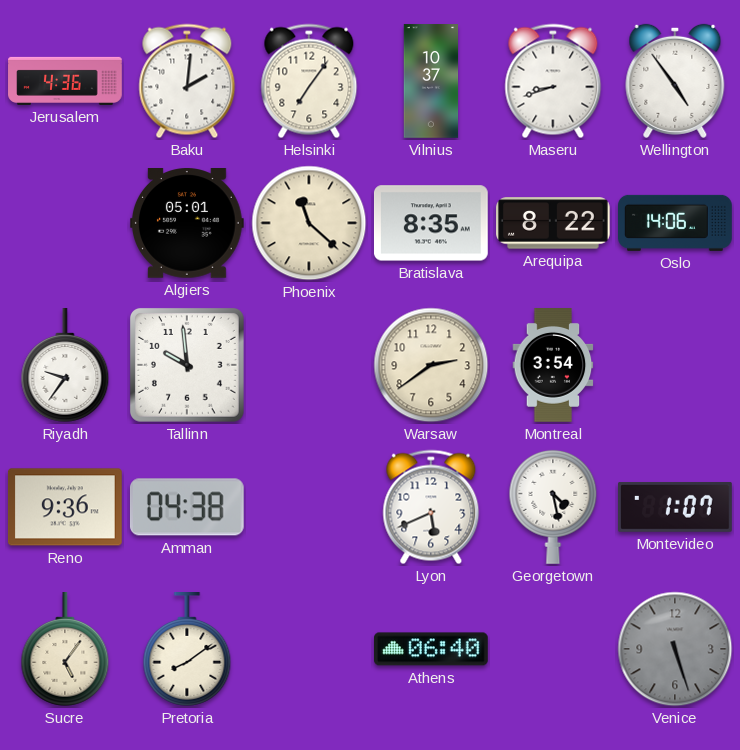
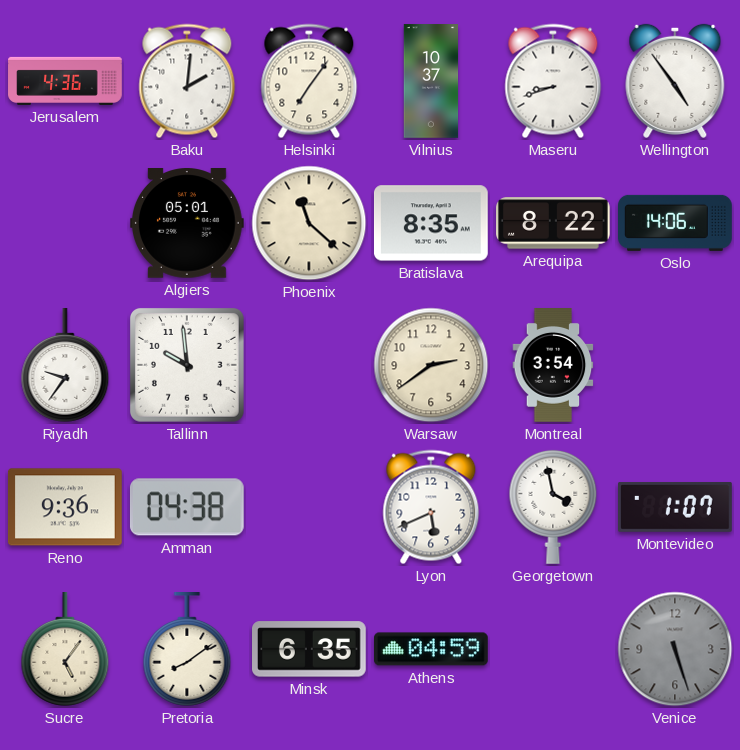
Georgetown: 4:28 -> 3:58 (553, 507)
Minsk: none -> 6:35 (310, 649)
Athens: 06:40 -> 04:59 (432, 649)
